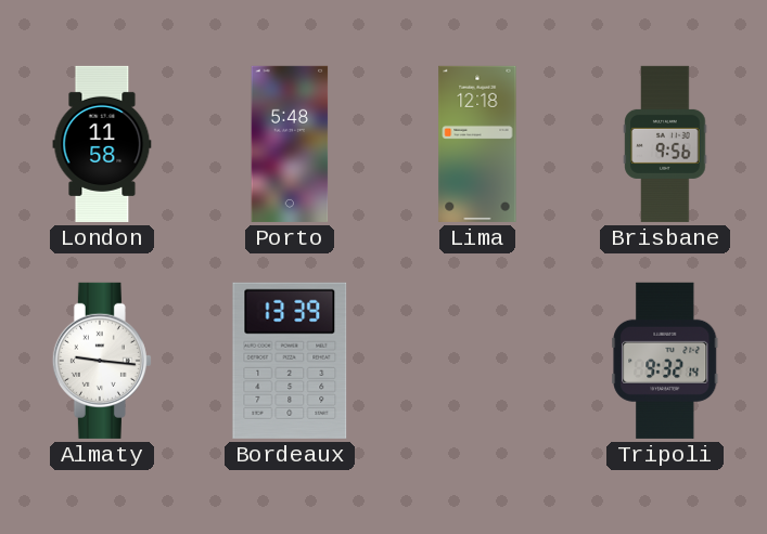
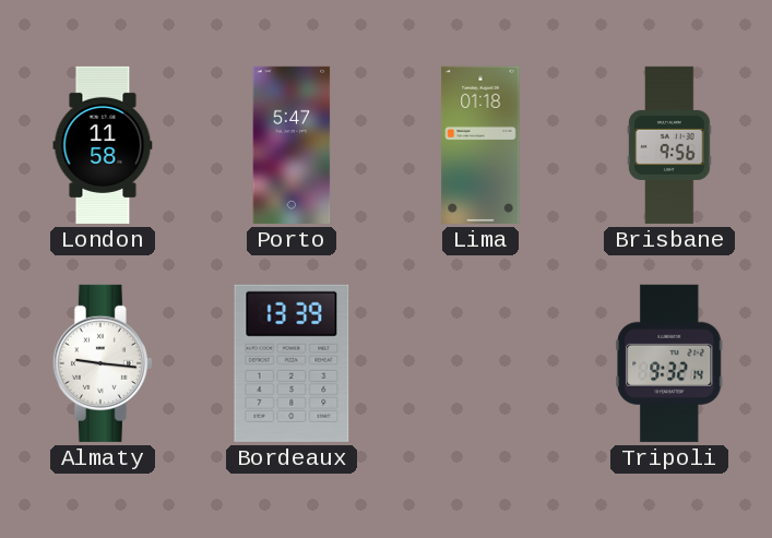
Porto: 5:48 -> 5:47 (292, 145)
Lima: 12:18 -> 01:18 (480, 145)
